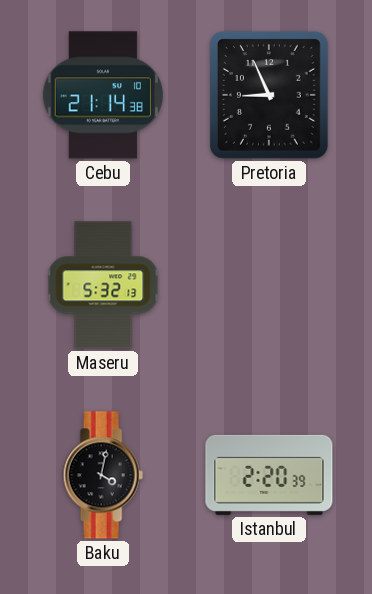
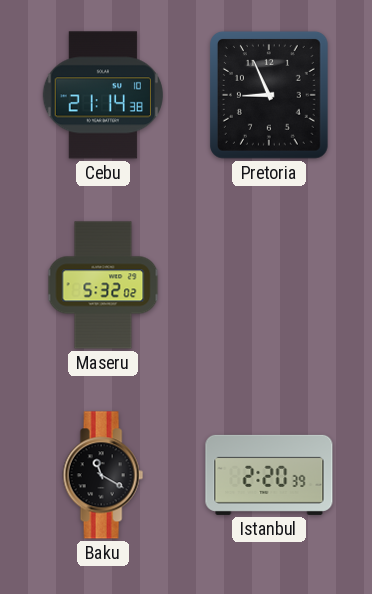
Maseru: 5:32:13 -> 5:32:02 (103, 285)
Baku: 4:02 -> 11:20 (103, 475)
